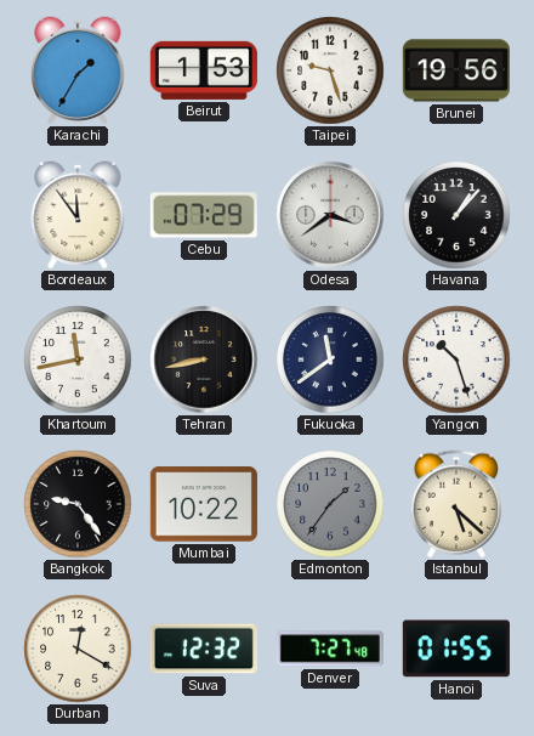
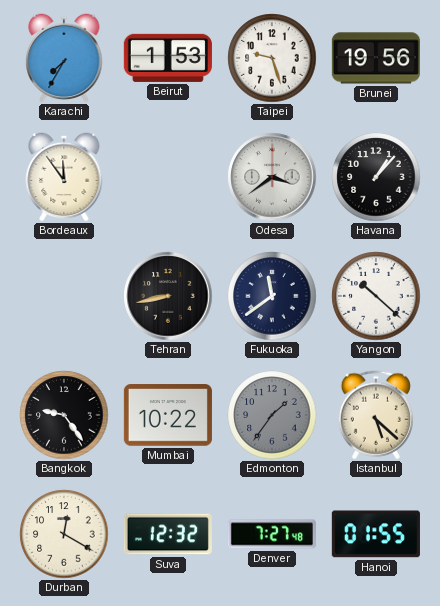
Karachi: 1:35 -> 7:35 (64, 58)
Cebu: 07:29 -> none (204, 215)
Khartoum: 11:43 -> none (78, 359)
Yangon: 10:27 -> 10:22 (376, 296)
